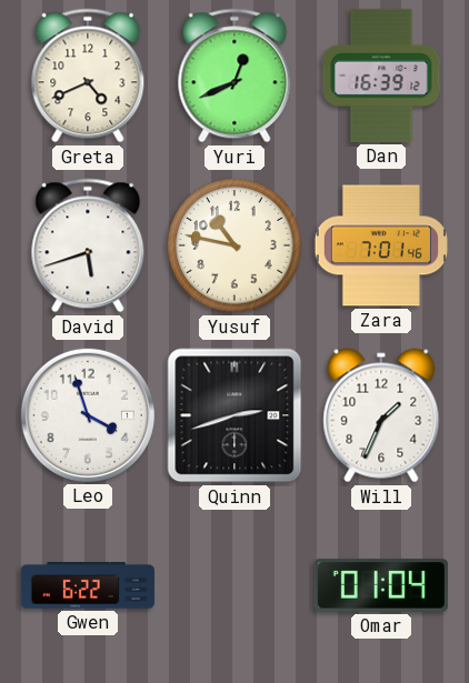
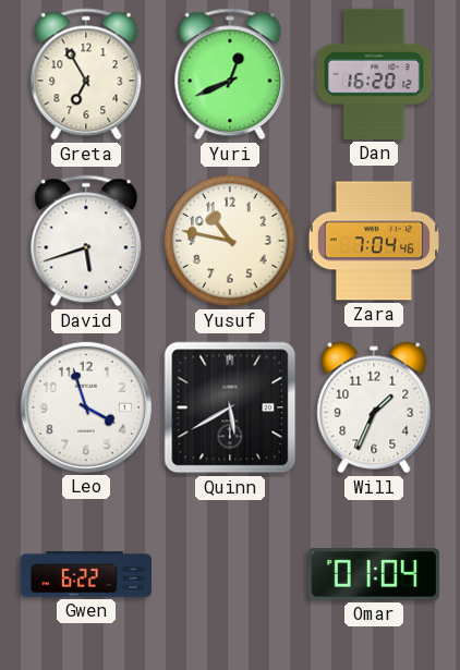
Greta: 4:41 -> 6:55 (86, 74)
Dan: 16:39 -> 16:20 (374, 74)
Zara: 7:01 -> 7:04 (374, 241)
Quinn: 2:42 -> 5:40 (230, 407)
